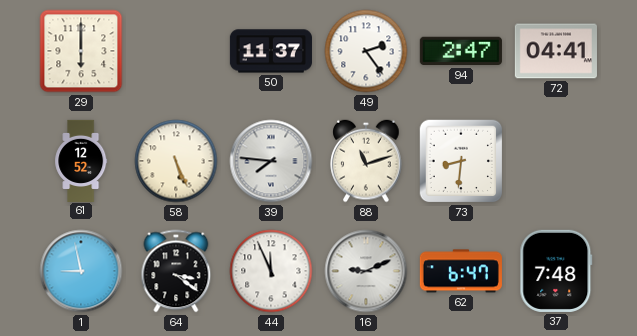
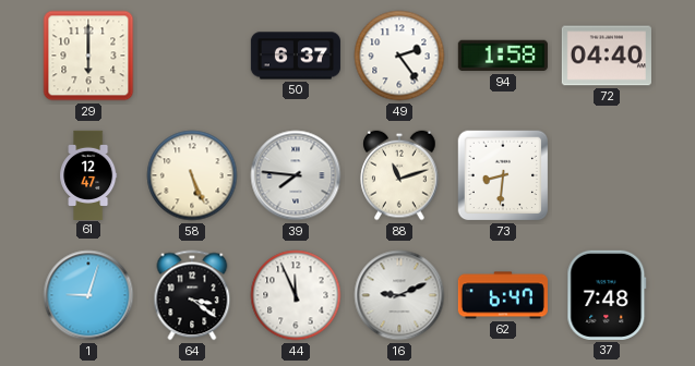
50: 11:37 -> 6:37 (296, 56)
94: 2:47 -> 1:58 (503, 56)
72: 04:41 -> 04:40 (607, 56)
61: 12:52 -> 12:47 (88, 174)
1: 8:58 -> 9:03 (88, 295)
